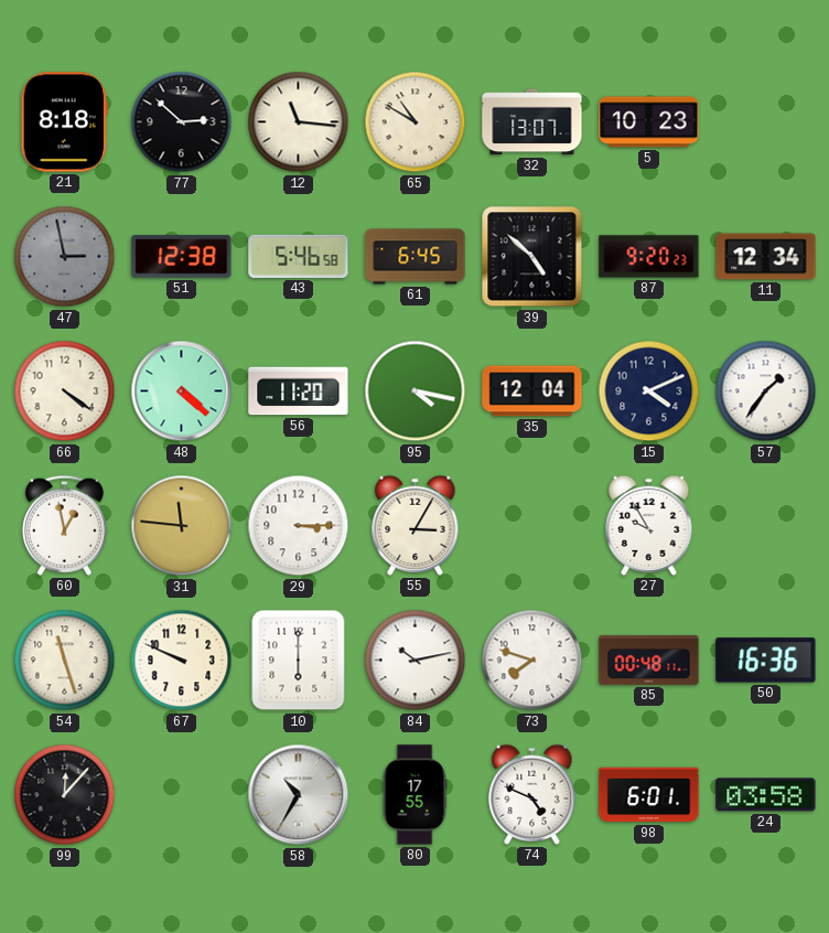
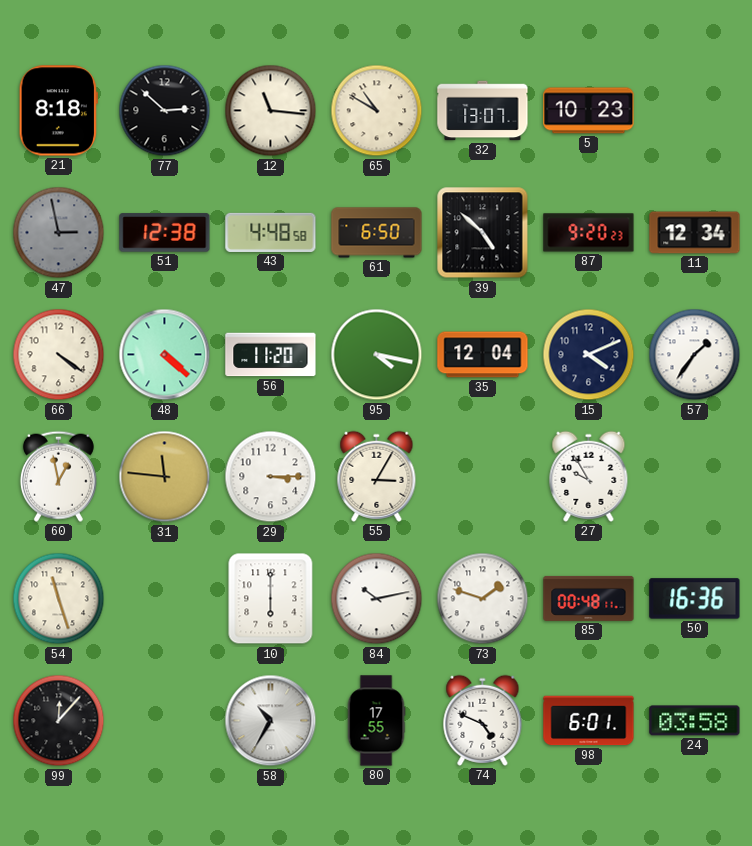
43: 5:46 -> 4:48 (271, 232)
61: 6:45 -> 6:50 (377, 233)
67: 9:49 -> none (182, 661)
73: 7:48 -> 1:48 (483, 599)
